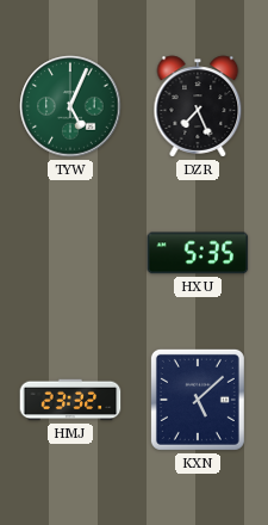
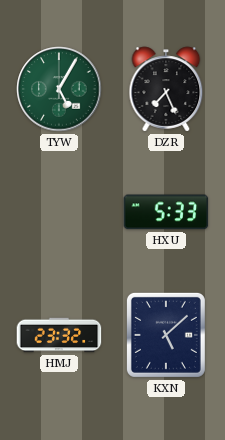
TYW: 5:04 -> 5:05 (59, 89)
HXU: 5:35 -> 5:33 (166, 212)
